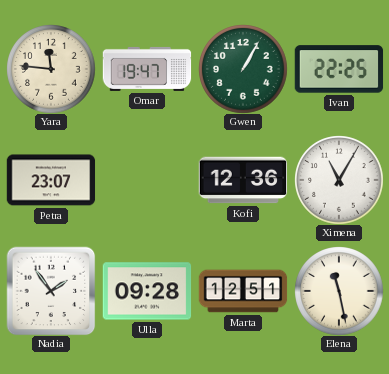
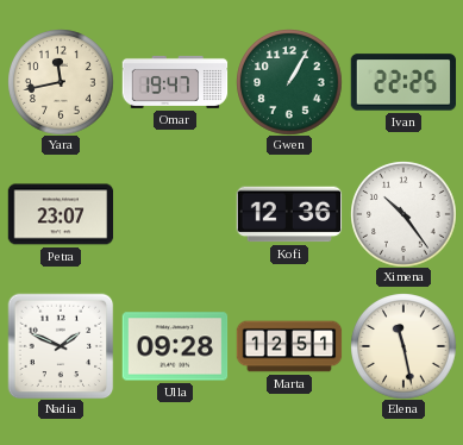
Yara: 11:46 -> 11:43 (61, 82)
Ximena: 11:05 -> 10:24 (403, 214)
Nadia: 1:54 -> 1:49 (61, 346)
